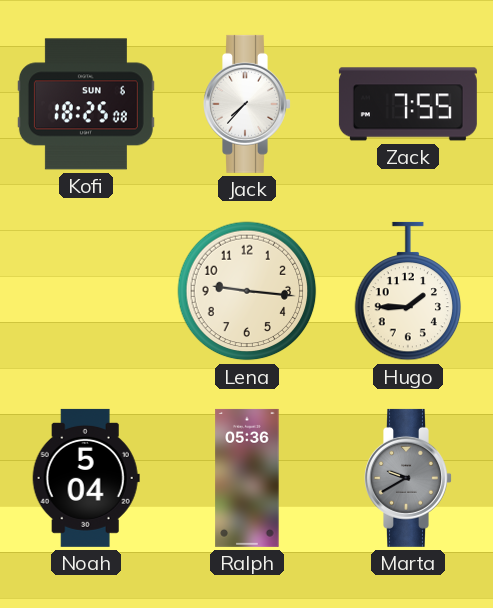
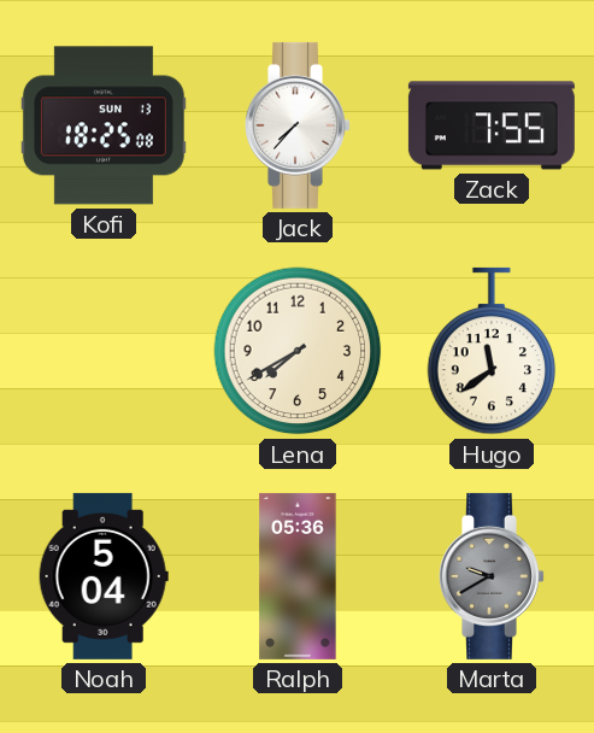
Kofi date: SUN 6 -> SUN 13 (104, 125)
Lena: 9:16 -> 7:40 (298, 351)
Hugo: 1:45 -> 11:39 (492, 351)
